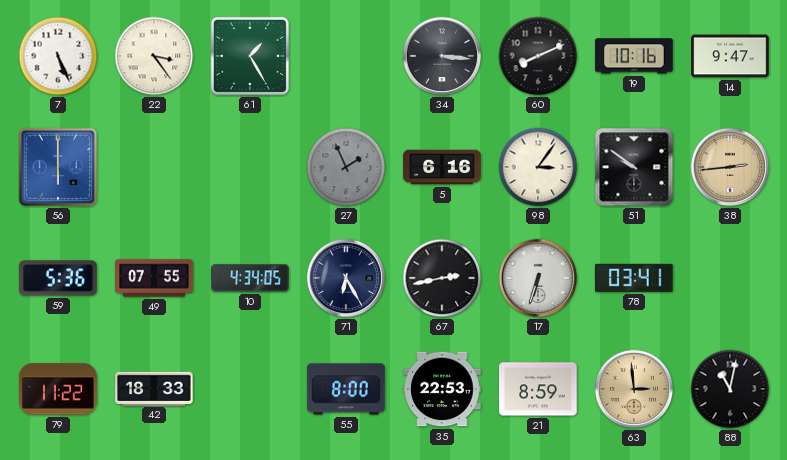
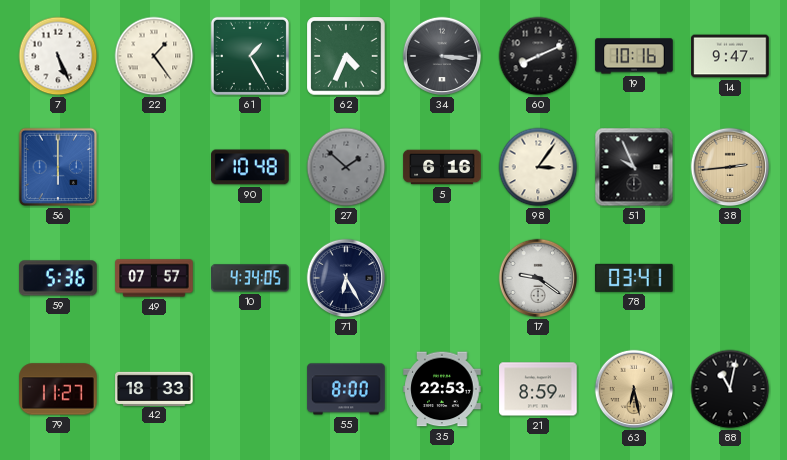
22: 3:24 -> 1:24 (154, 56)
62: none -> 4:34 (346, 56)
90: none -> 10:48 (250, 167)
27: 1:56 -> 1:52 (346, 167)
51: 9:51 -> 9:56 (634, 167)
49: 07:55 -> 07:57 (154, 278)
67: 2:43 -> none (442, 278)
17: 6:33 -> 9:21 (538, 278)
79: 11:22 -> 11:27 (58, 389)
63: 2:59 -> 6:28 (634, 389)
